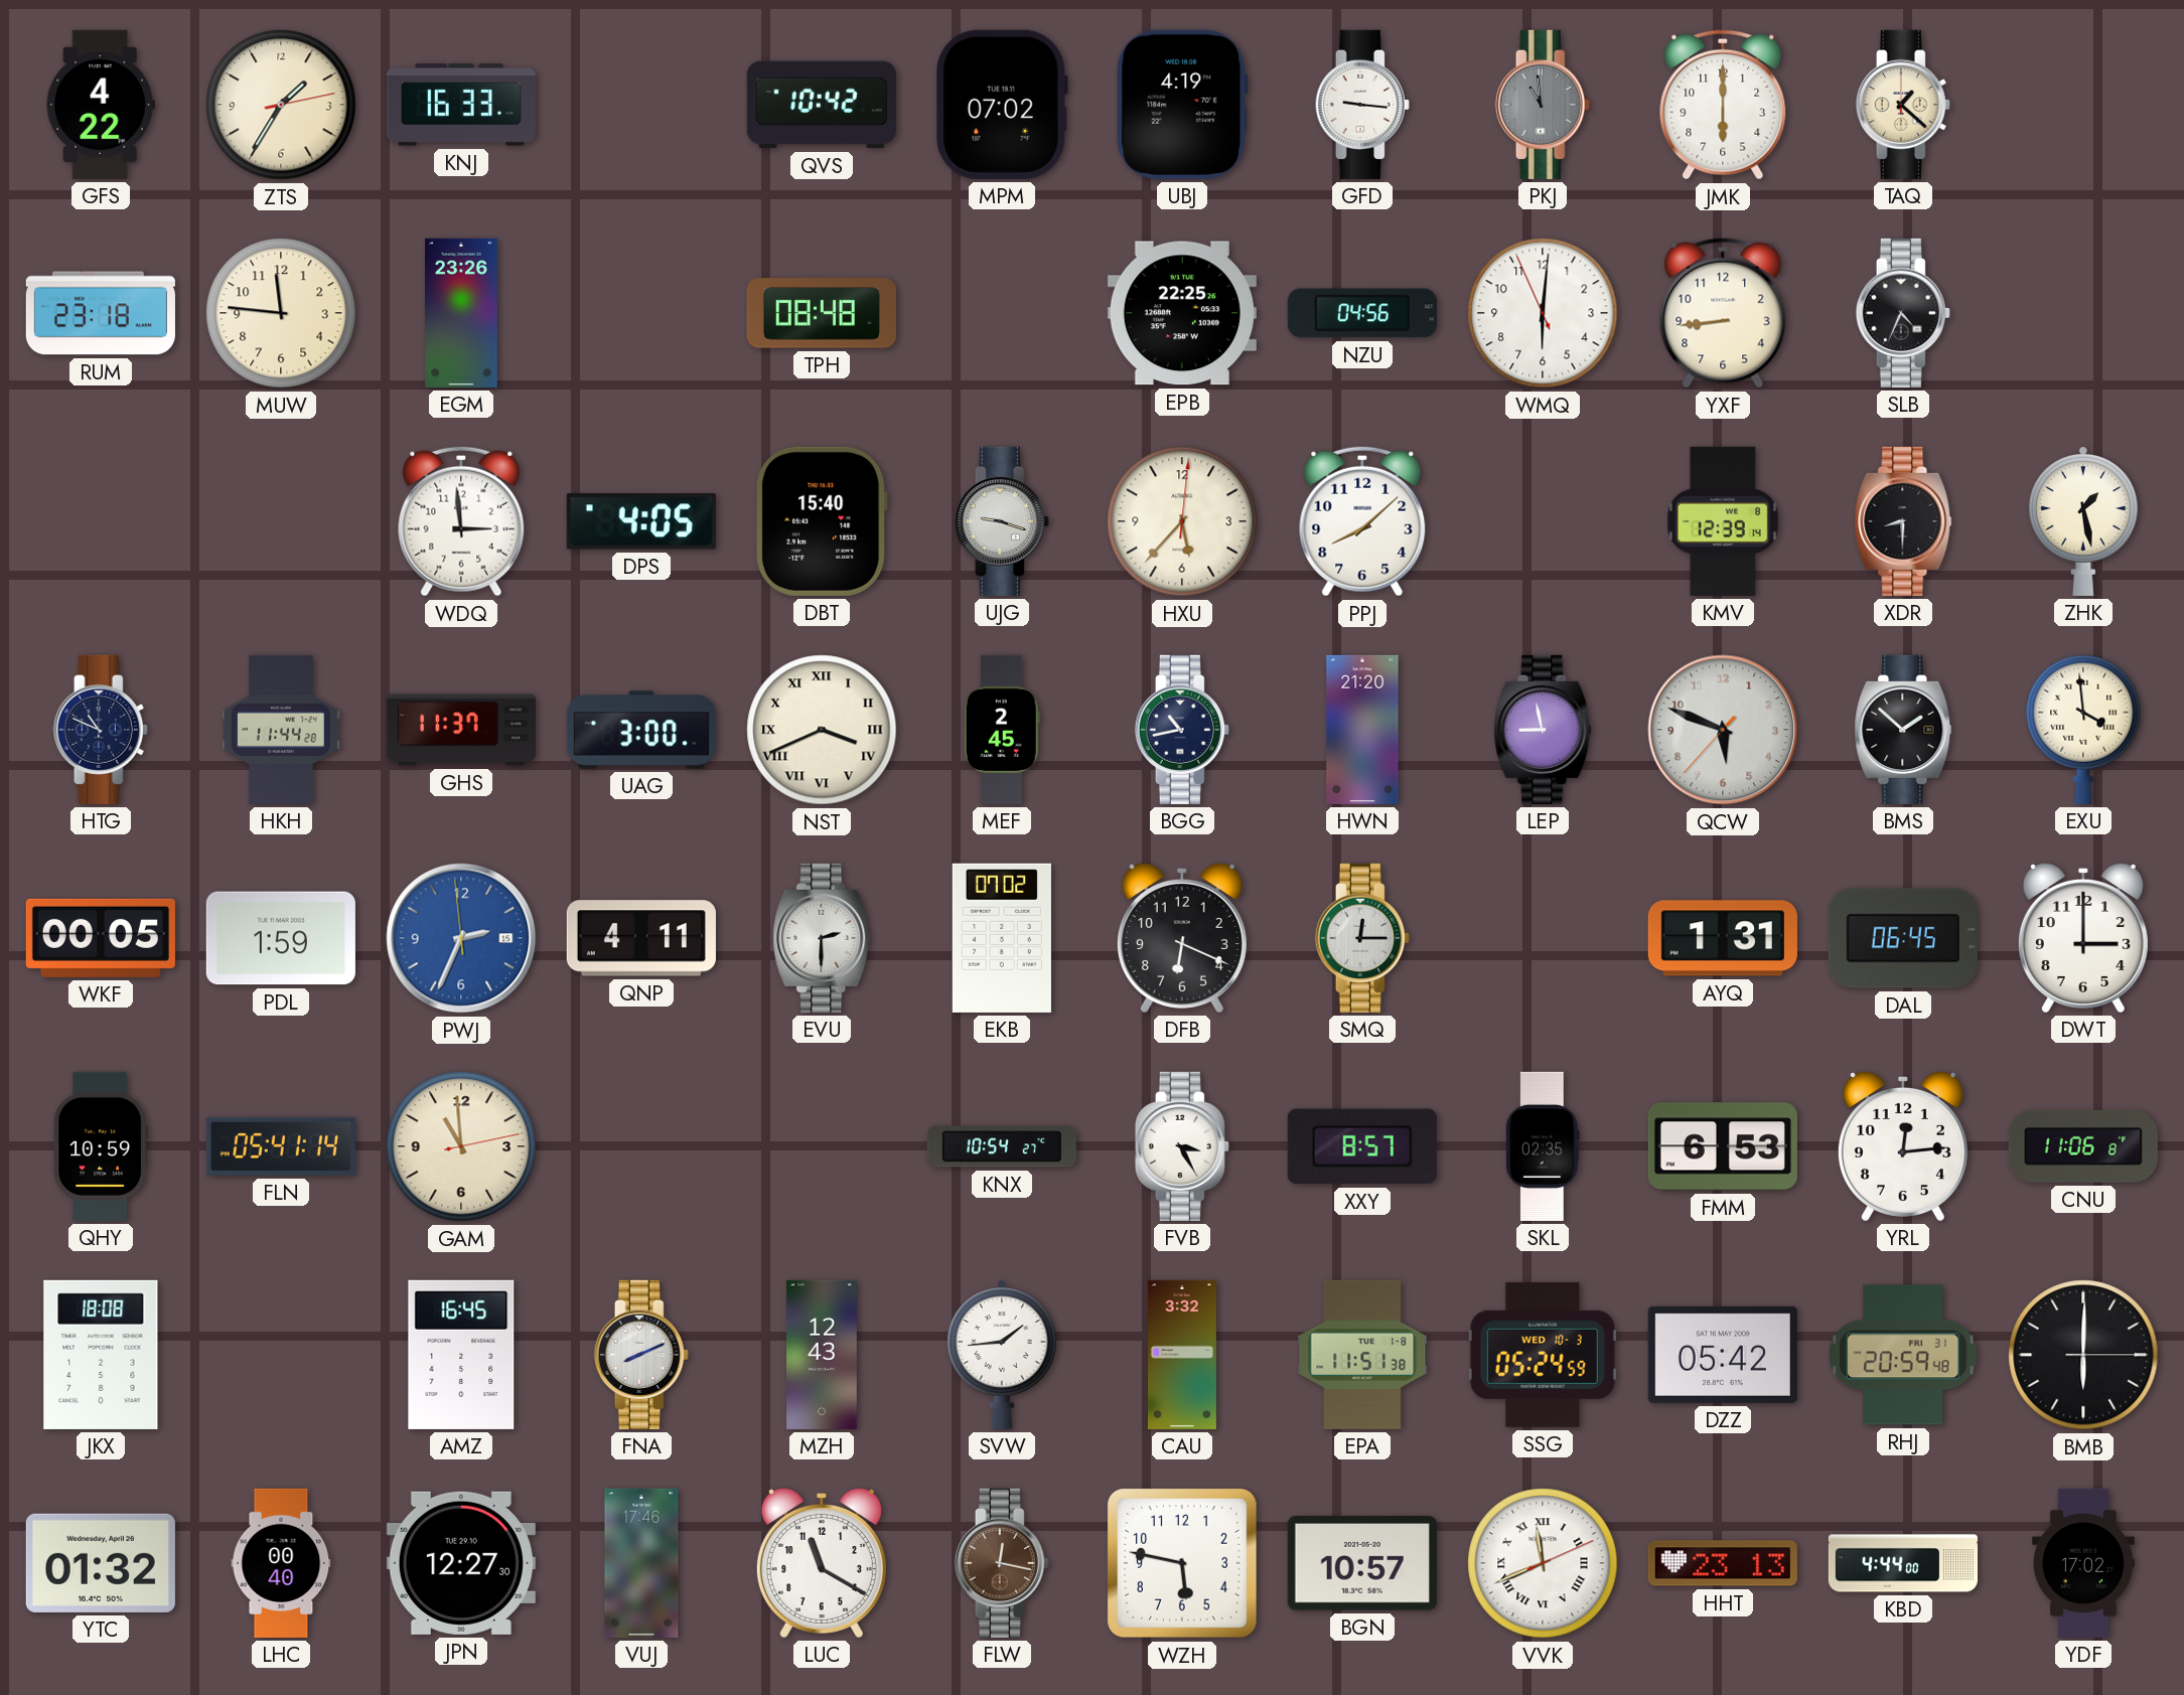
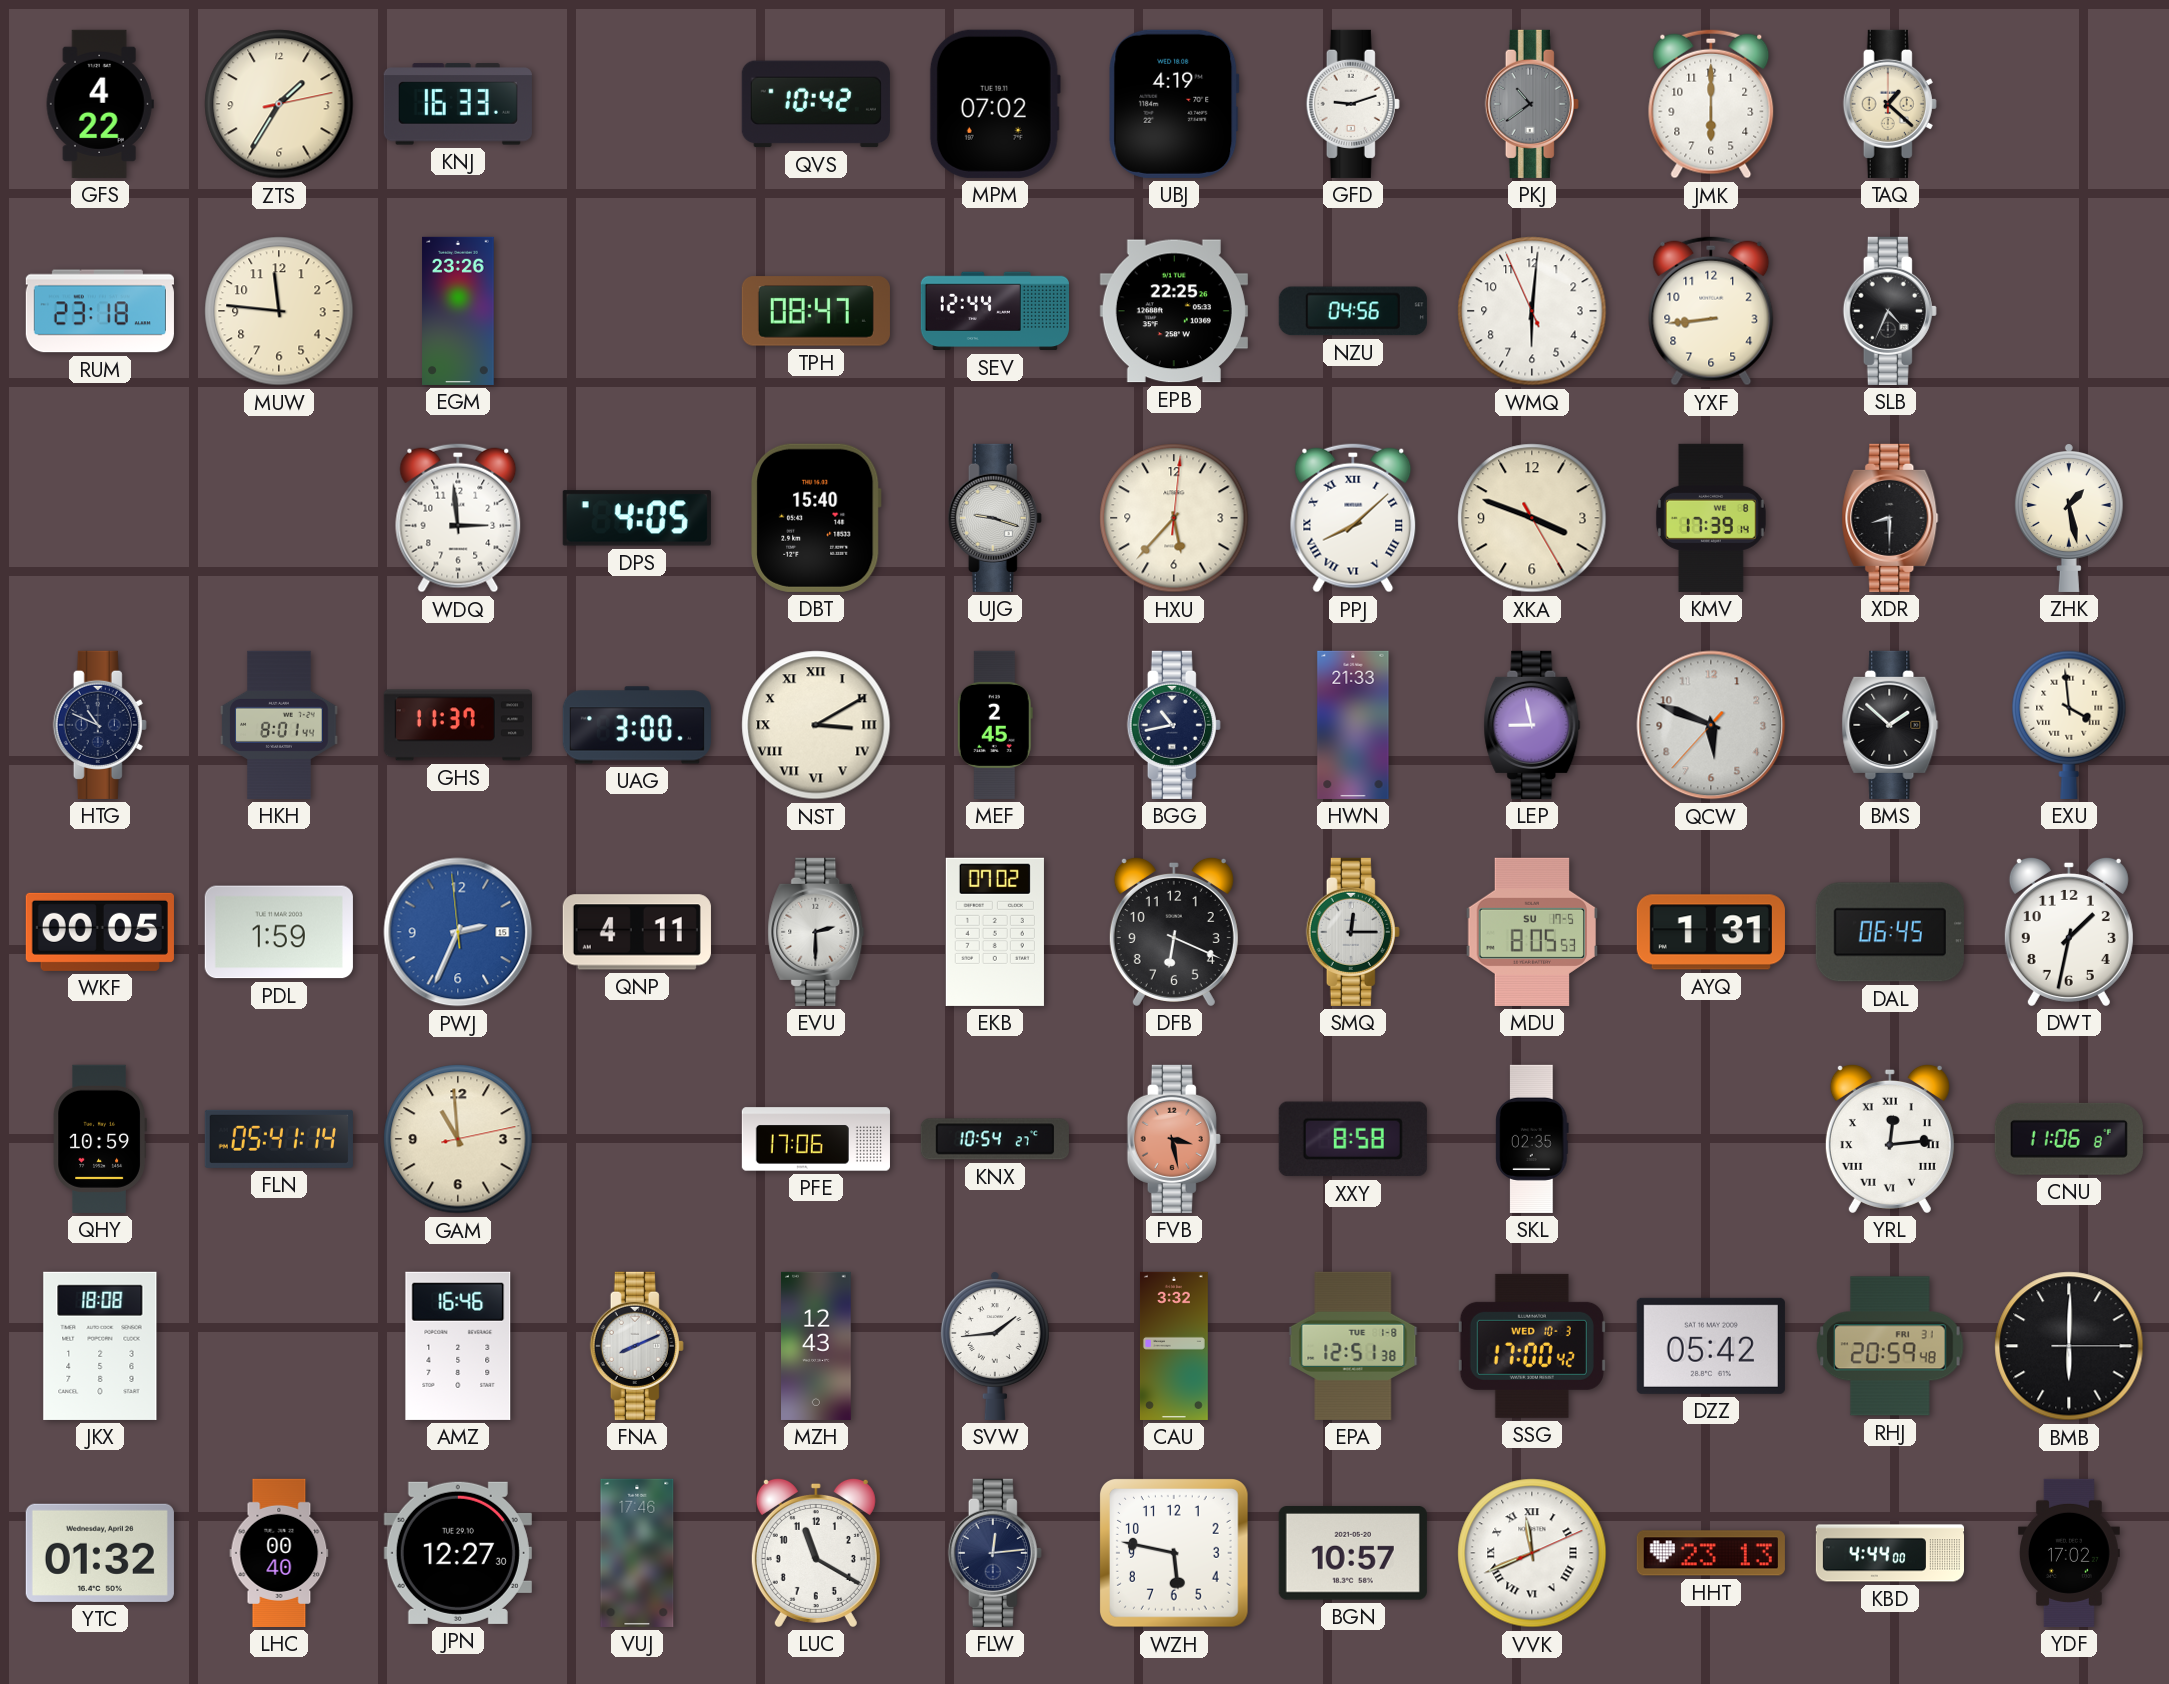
GFD: 9:16 -> 9:12 (1353, 104)
PKJ: 10:59 -> 10:39 (1532, 104)
TPH: 08:48 -> 08:47 (816, 311)
SEV: none -> 12:44 (995, 311)
PPJ numerals: Arabic -> Roman (1353, 518)
XKA: none -> 3:48 (1532, 518)
KMV: 12:39 -> 17:39 (1711, 518)
HKH: 11:44 -> 8:01 (279, 725)
NST: 3:41 -> 3:10 (816, 725)
HWN: 21:20 -> 21:33 (1353, 725)
MDU: none -> 8:05 (1532, 932)
DWT: 3:00 -> 1:32 (2069, 931)
PFE: none -> 17:06 (816, 1139)
FVB: 3:25 -> 3:28 (1174, 1139)
FVB dial: white -> salmon (1174, 1139)
XXY: 8:57 -> 8:58 (1353, 1139)
FMM: 6:53 -> none (1723, 1146)
YRL numerals: Arabic -> Roman (1890, 1138)
AMZ: 16:45 -> 16:46 (458, 1346)
EPA: 11:51 -> 12:51 (1353, 1346)
SSG: 05:24 -> 17:00 (1532, 1346)
FLW: 12:17 -> 12:14 (995, 1553)
FLW dial: brown -> navy (995, 1553)
